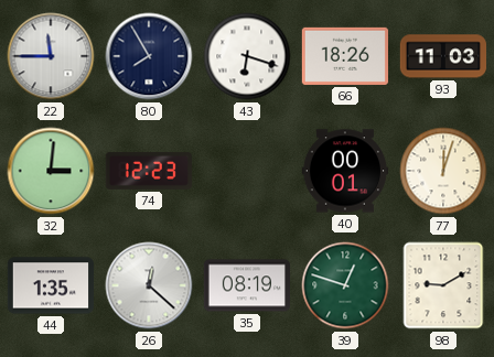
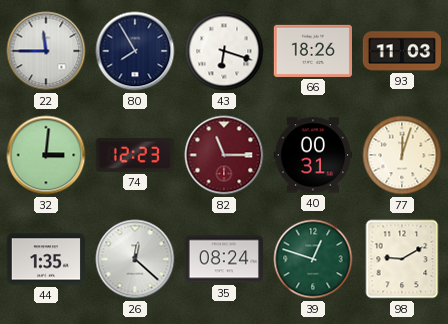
82: none -> 11:15 (224, 155)
40: 00:01 -> 00:31 (312, 155)
35: 08:19 -> 08:24 (223, 259)
